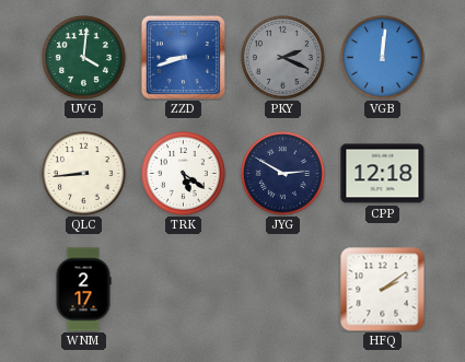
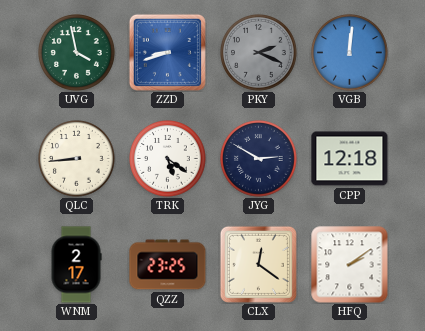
UVG: 4:01 -> 3:58 (77, 53)
QZZ: none -> 23:25 (168, 265)
CLX: none -> 12:21 (258, 264)
